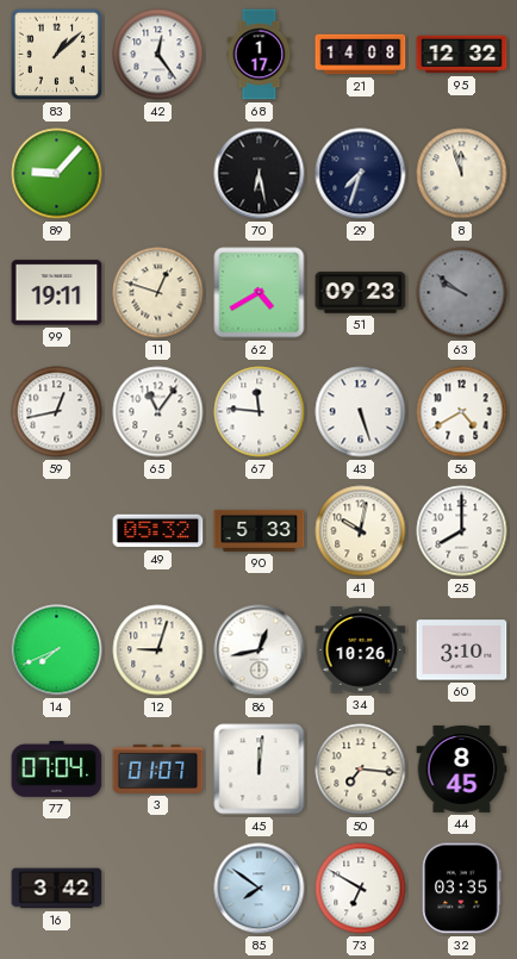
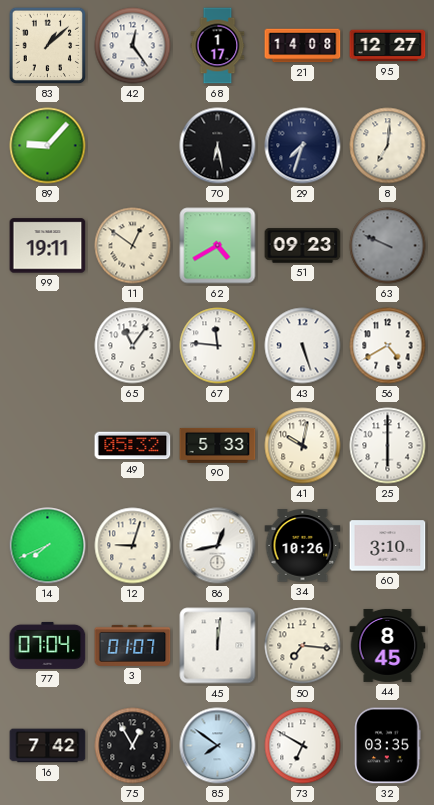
95: 12:32 -> 12:27 (388, 46)
8: 11:57 -> 7:01 (388, 146)
11: 12:48 -> 12:51 (133, 246)
63: 9:51 -> 9:49 (388, 246)
59: 12:43 -> none (57, 412)
25: 8:00 -> 6:00 (388, 446)
16: 3:42 -> 7:42 (48, 746)
75: none -> 12:55 (133, 746)
